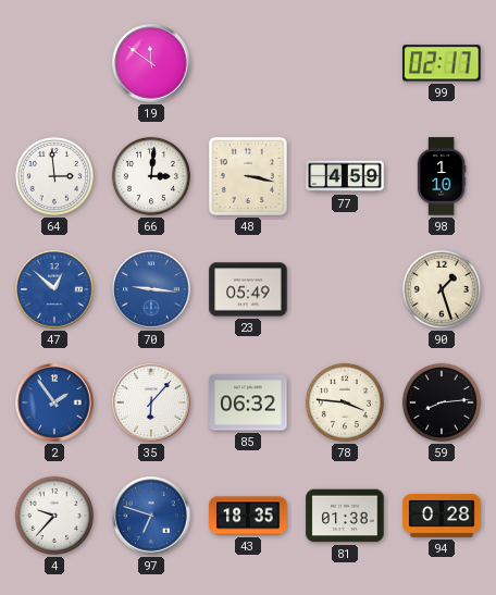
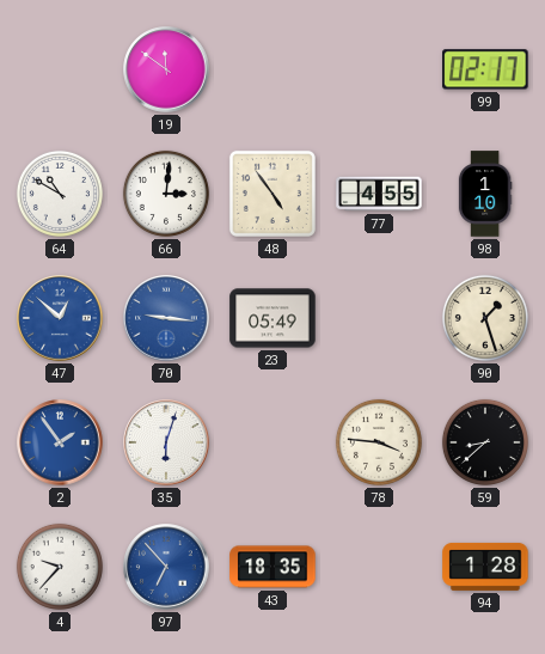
64: 2:59 -> 10:50 (60, 194)
48: 3:17 -> 4:54 (272, 194)
77: 4:59 -> 4:55 (379, 194)
35: 6:07 -> 6:03 (166, 442)
85: 06:32 -> none (248, 402)
59: 8:14 -> 8:38 (485, 442)
97: 6:48 -> 6:53 (166, 567)
81: 01:38 -> none (345, 516)
94: 0:28 -> 1:28 (485, 567)
